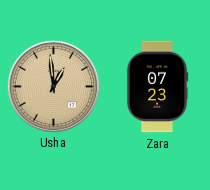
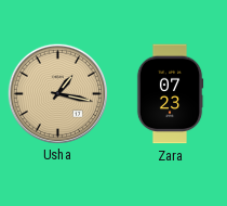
Usha: 12:59 -> 1:17 (57, 93)
